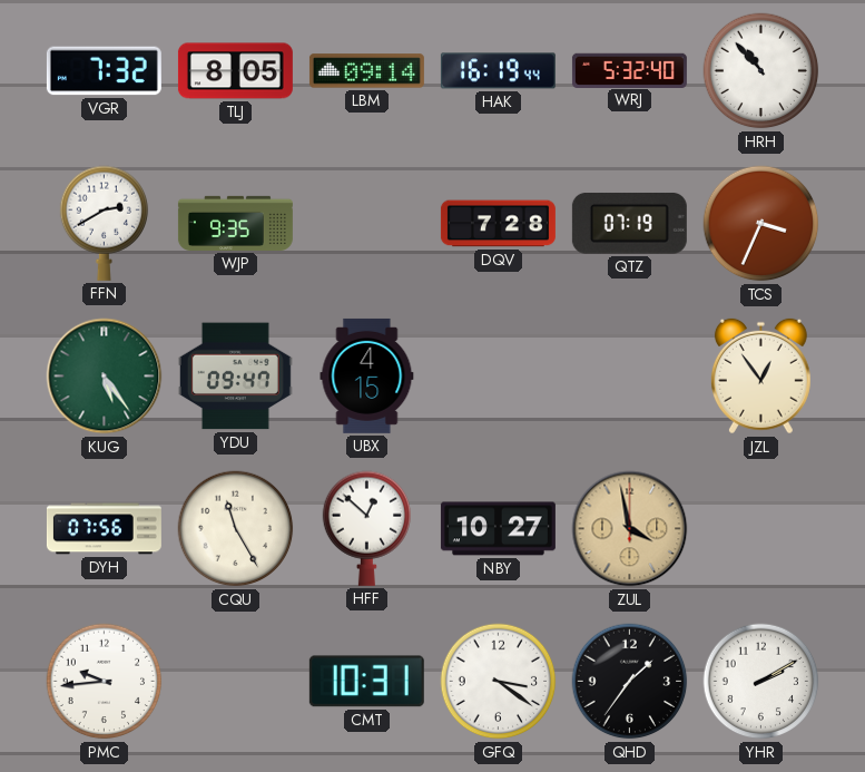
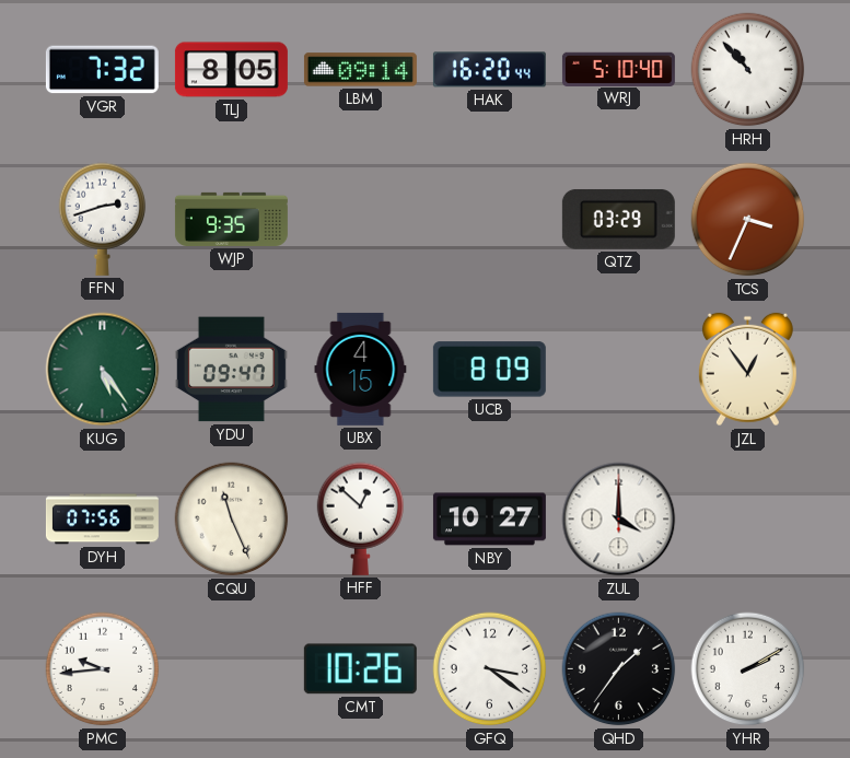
HAK: 16:19 -> 16:20 (489, 70)
WRJ: 5:32 -> 5:10 (618, 69)
FFN: 2:40 -> 2:42 (103, 219)
DQV: 7:28 -> none (498, 224)
QTZ: 07:19 -> 03:29 (618, 219)
UCB: none -> 8:09 (489, 370)
CQU: 11:25 -> 11:26 (232, 520)
ZUL: 3:58 -> 4:00 (619, 520)
ZUL dial: champagne -> white (619, 520)
CMT: 10:31 -> 10:26 (360, 669)
